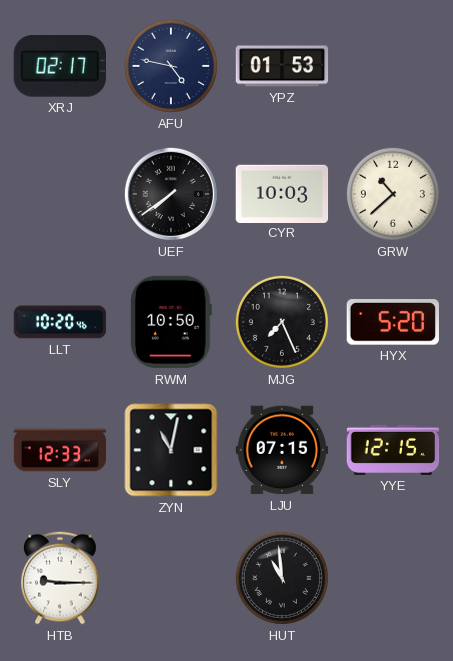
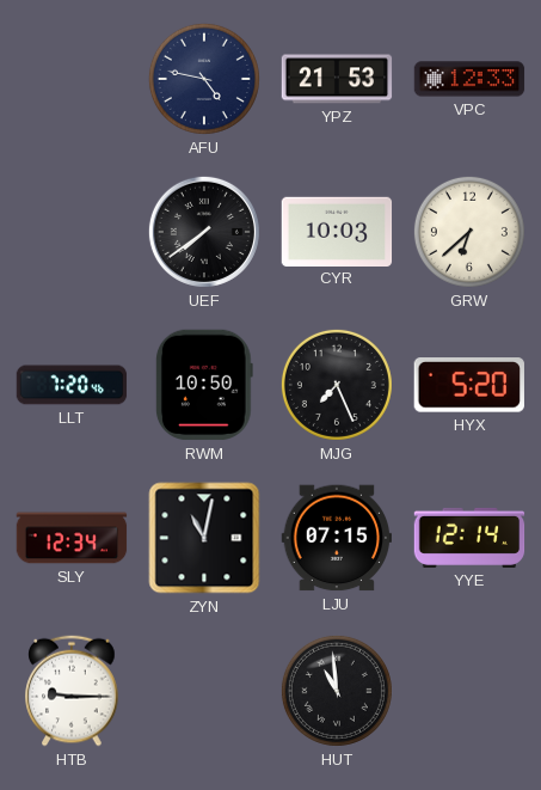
XRJ: 02:17 -> none (60, 66)
YPZ: 01:53 -> 21:53 (337, 79)
VPC: none -> 12:33 (469, 79)
GRW: 10:38 -> 6:38 (469, 232)
LLT: 10:20 -> 7:20 (72, 385)
SLY: 12:33 -> 12:34 (72, 538)
YYE: 12:15 -> 12:14 (469, 538)
